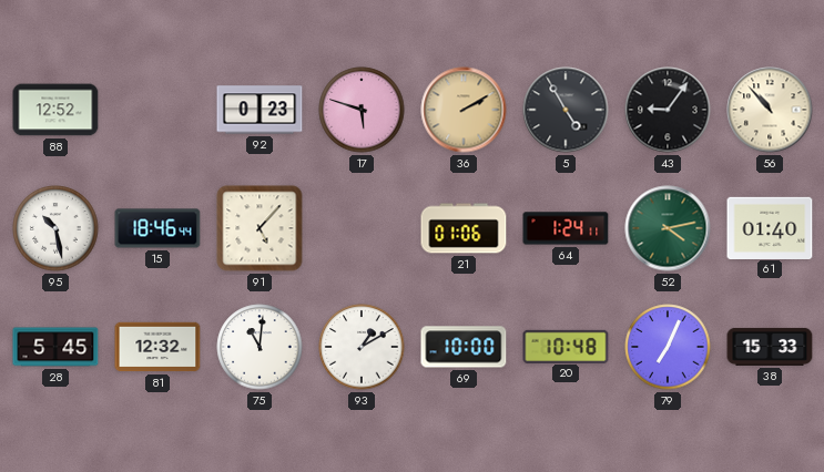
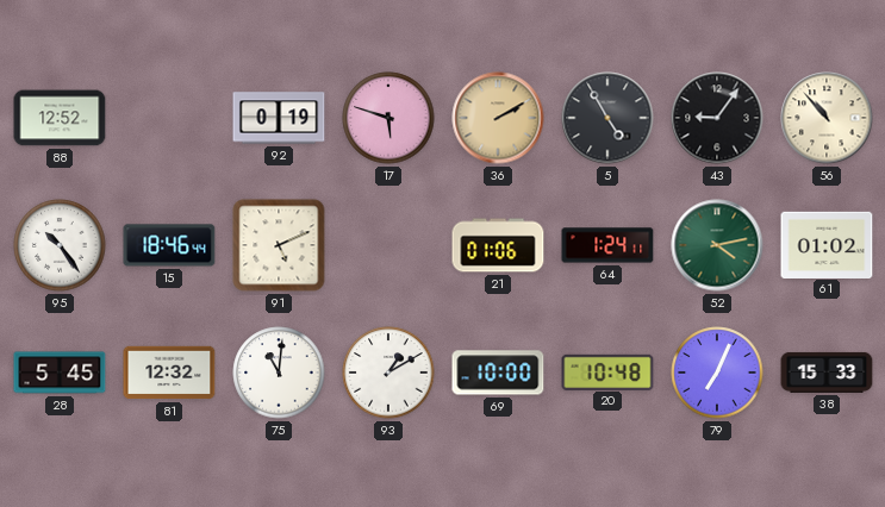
92: 0:23 -> 0:19 (279, 118)
95: 10:28 -> 10:24 (60, 245)
91: 5:07 -> 5:11 (279, 245)
61: 01:40 -> 01:02 (827, 244)
